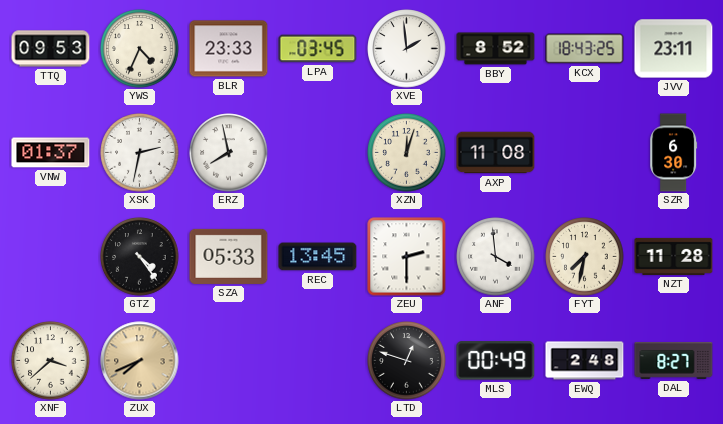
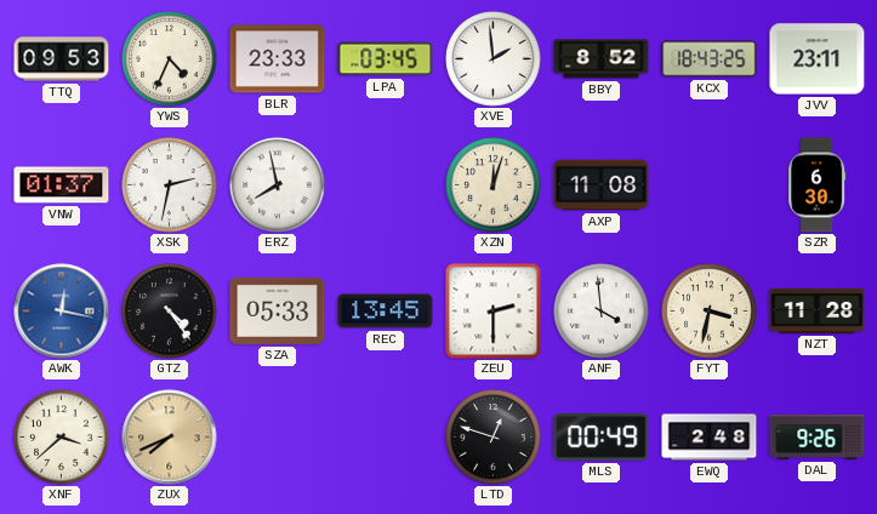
AWK: none -> 12:17 (62, 312)
FYT: 7:32 -> 3:32 (710, 312)
DAL: 8:27 -> 9:26 (818, 436)
